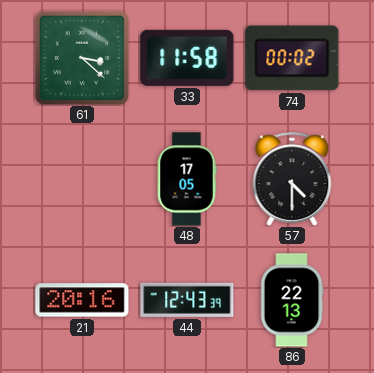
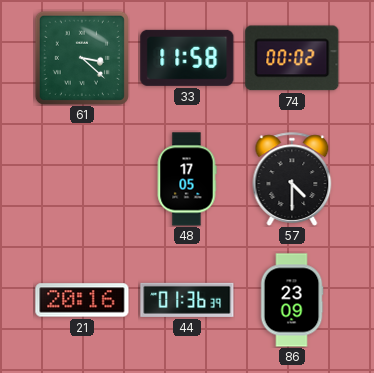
44: 12:43 -> 01:36 (187, 300)
86: 22:13 -> 23:09 (292, 300)
